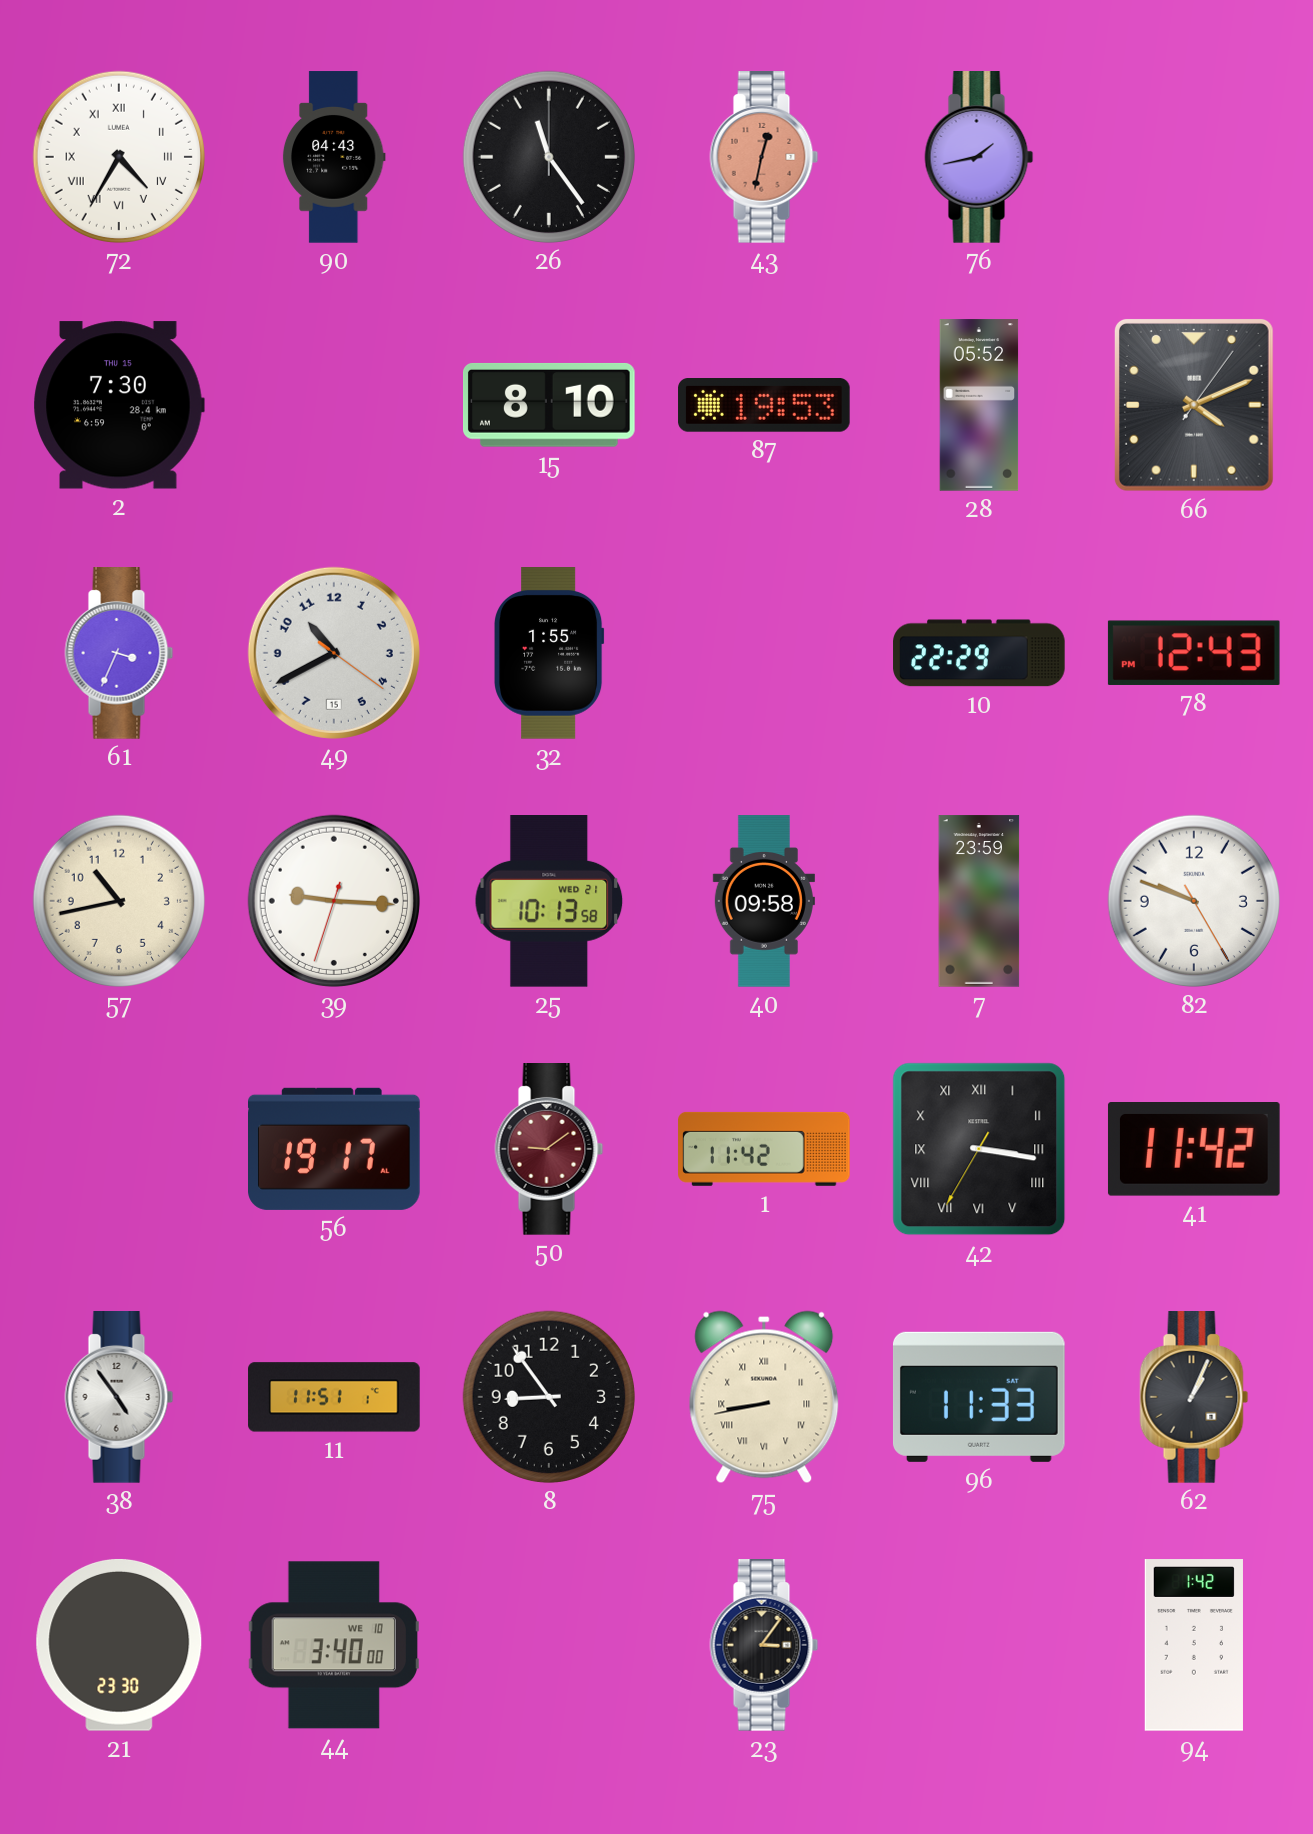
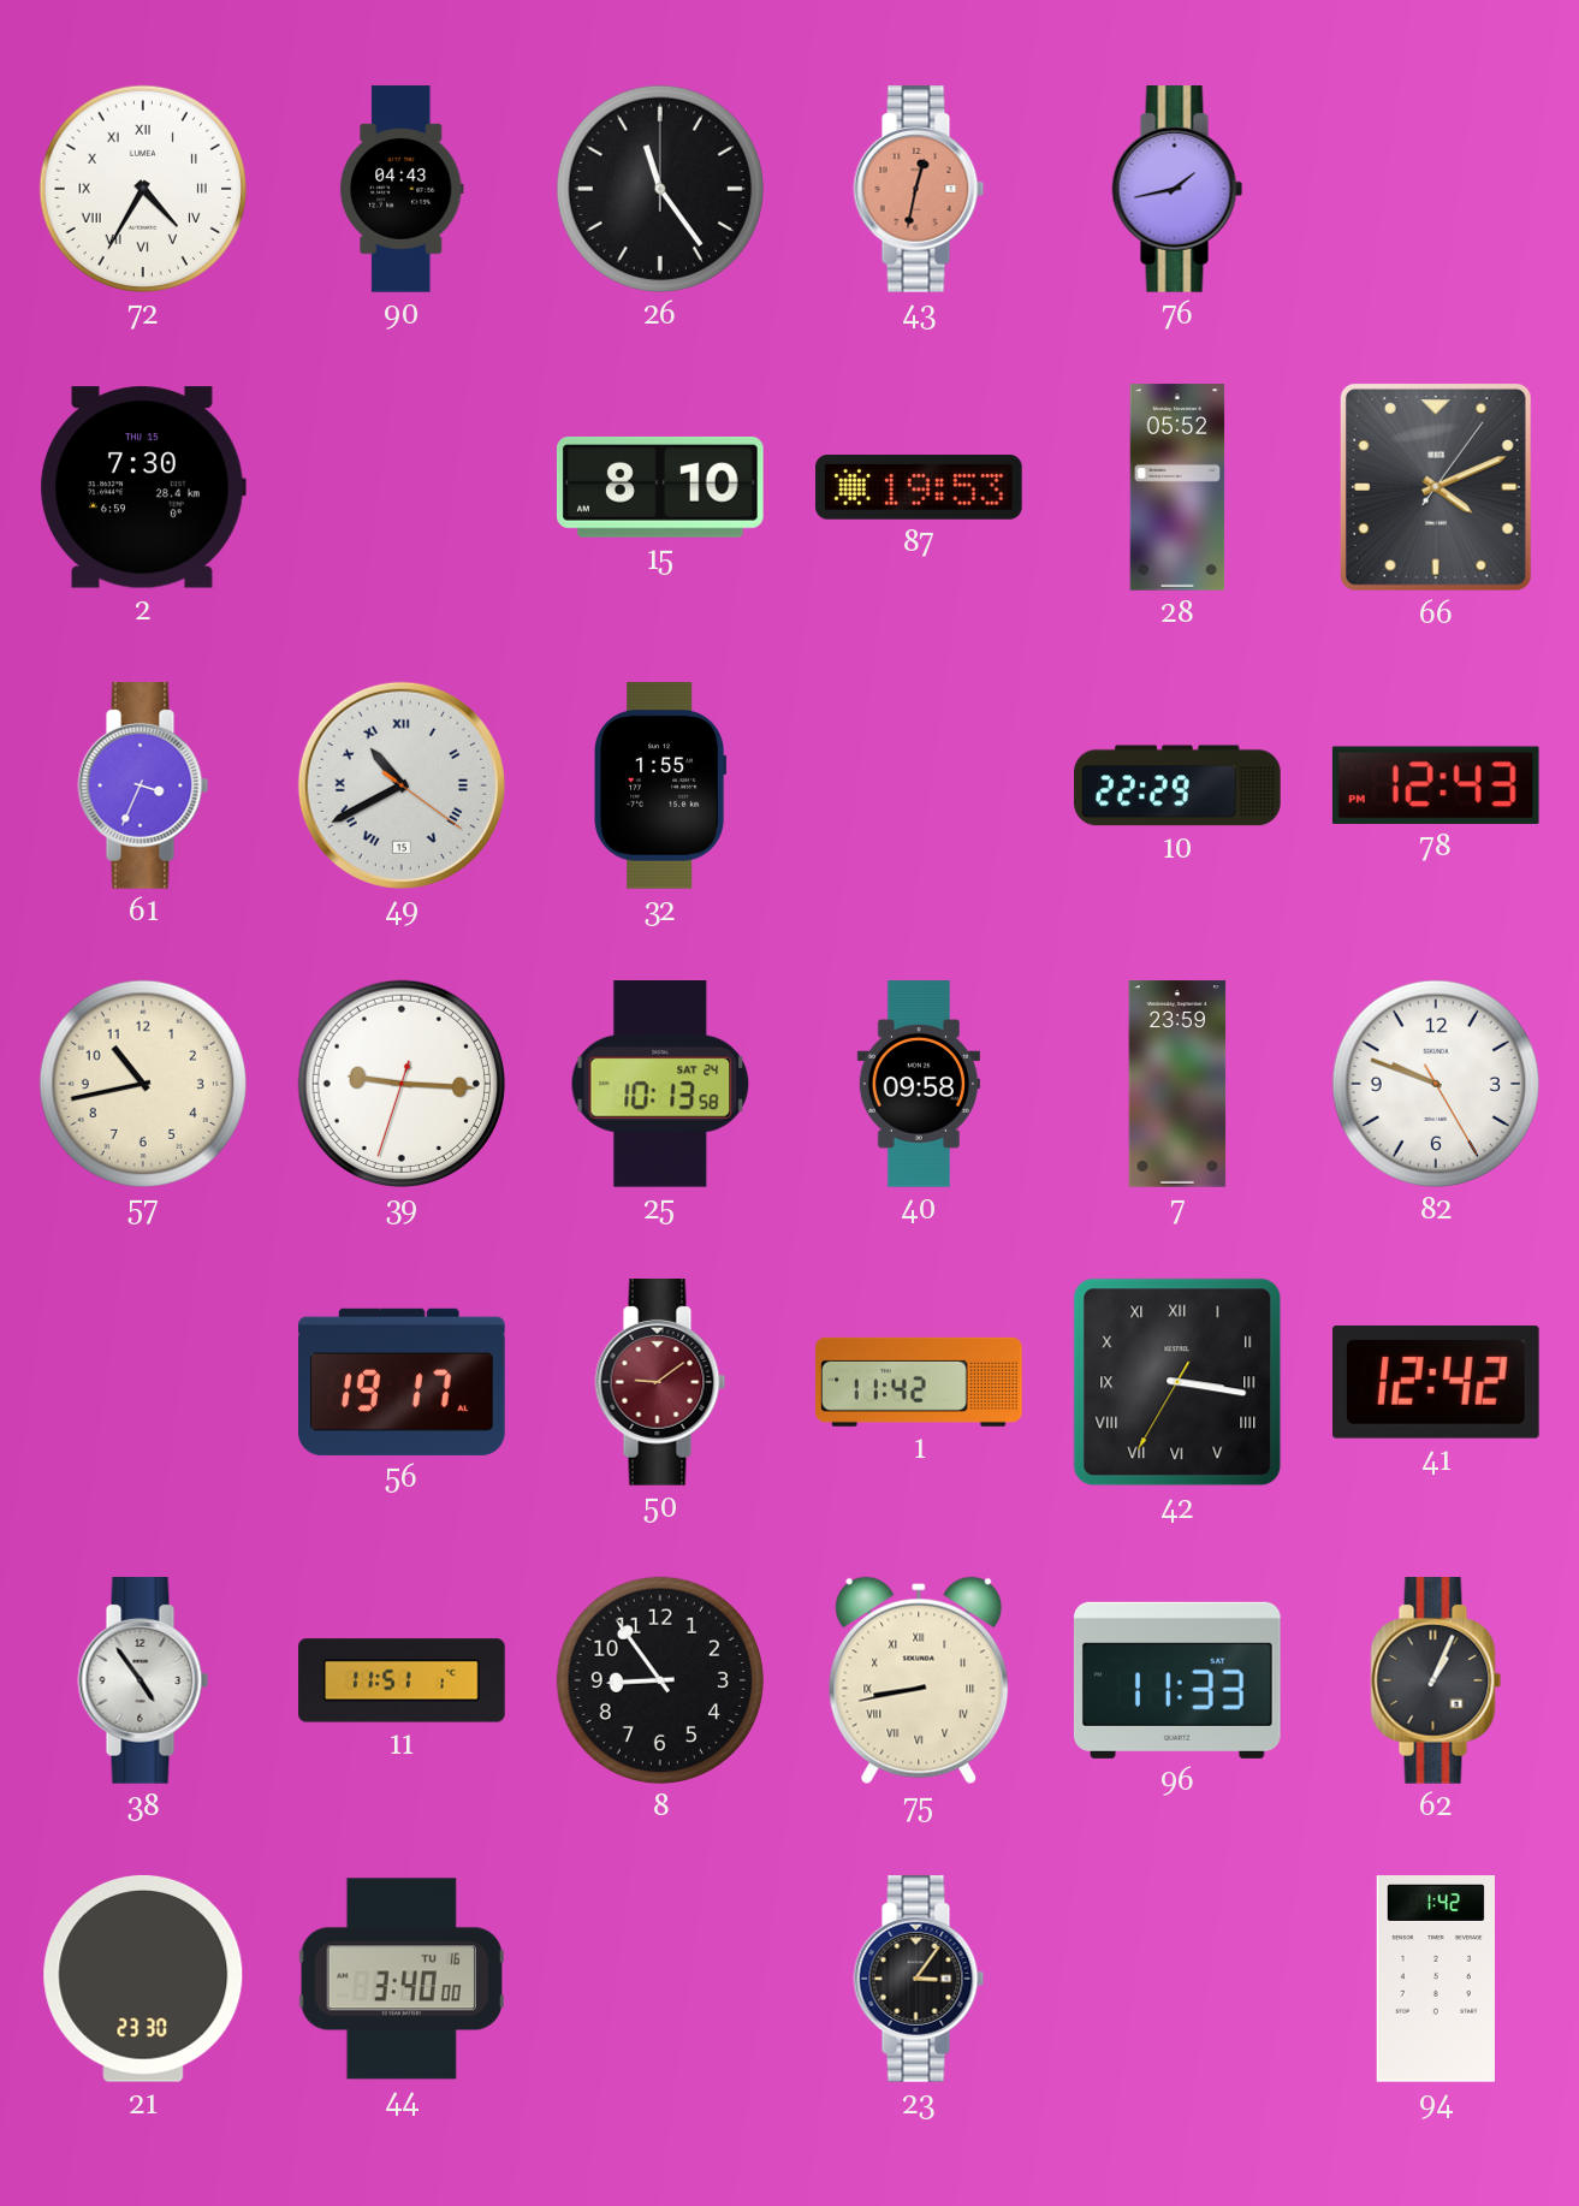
49 numerals: Arabic -> Roman (402, 785)
25 date: WED 21 -> SAT 24 (660, 1085)
41: 11:42 -> 12:42 (1436, 1383)
44 date: WE 10 -> TU 16 (400, 1979)
